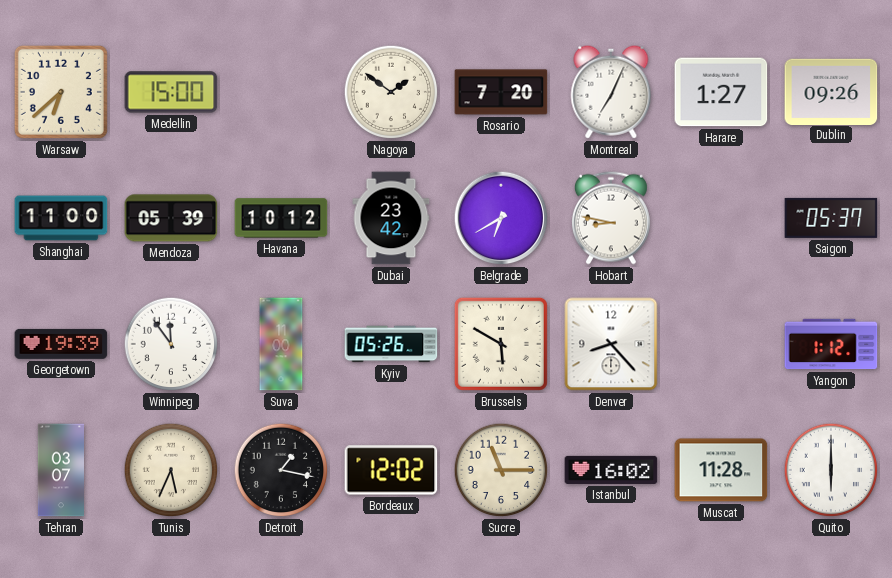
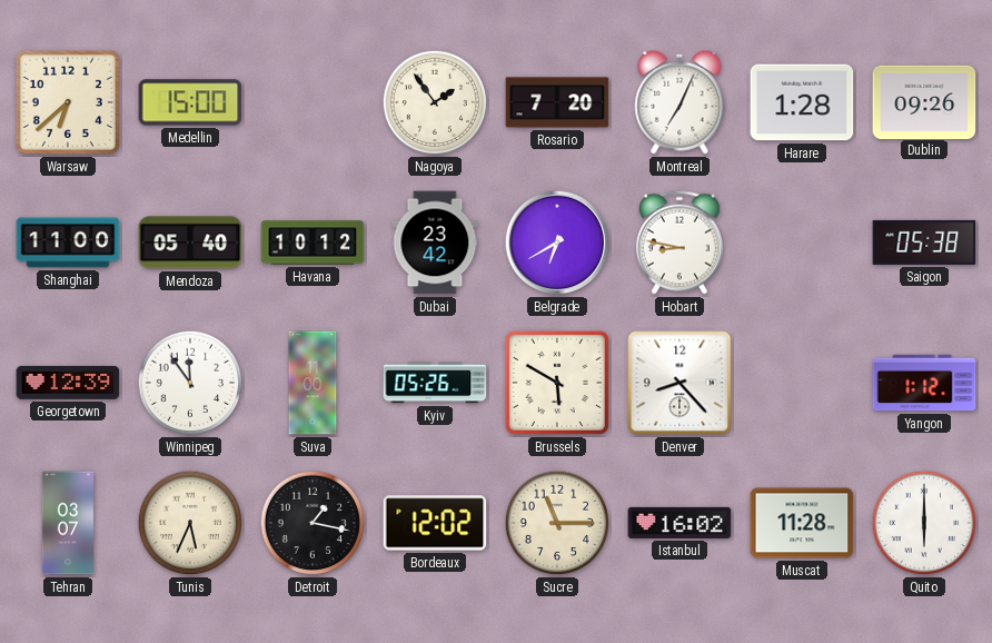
Nagoya: 1:51 -> 1:54 (435, 102)
Harare: 1:27 -> 1:28 (802, 102)
Mendoza: 05:39 -> 05:40 (190, 243)
Saigon: 05:37 -> 05:38 (924, 243)
Georgetown: 19:39 -> 12:39 (68, 383)
